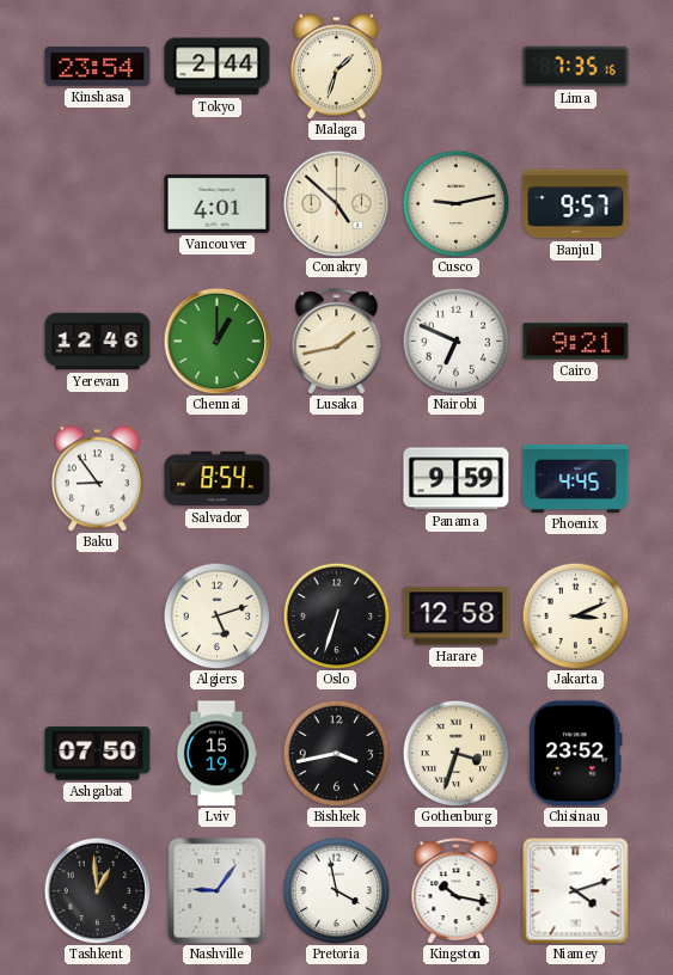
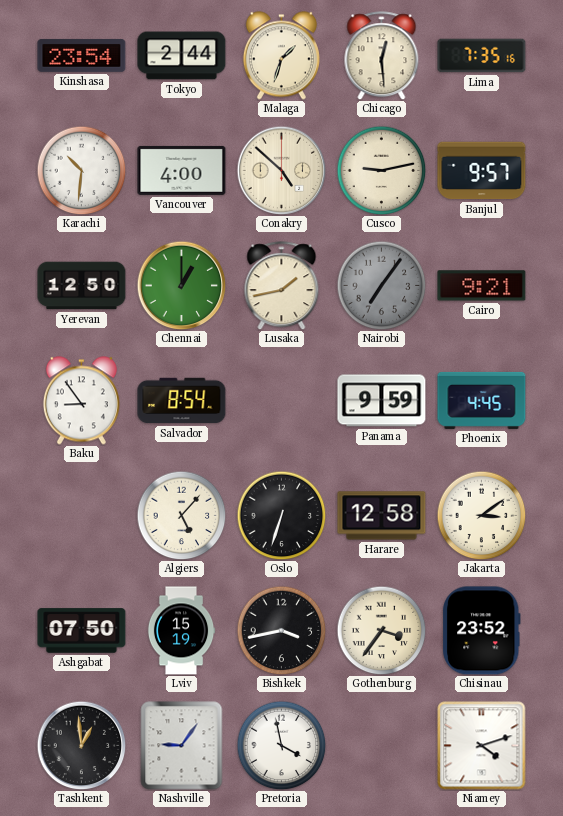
Chicago: none -> 12:29 (382, 56)
Karachi: none -> 10:31 (81, 170)
Vancouver: 4:01 -> 4:00 (182, 170)
Yerevan: 12:46 -> 12:50 (82, 286)
Nairobi: 6:49 -> 7:06 (381, 285)
Nairobi dial: white -> grey (381, 285)
Algiers: 5:12 -> 5:07 (181, 515)
Jakarta: 3:11 -> 3:09 (481, 515)
Gothenburg: 3:33 -> 3:36 (381, 630)
Kingston: 10:17 -> none (457, 891)
